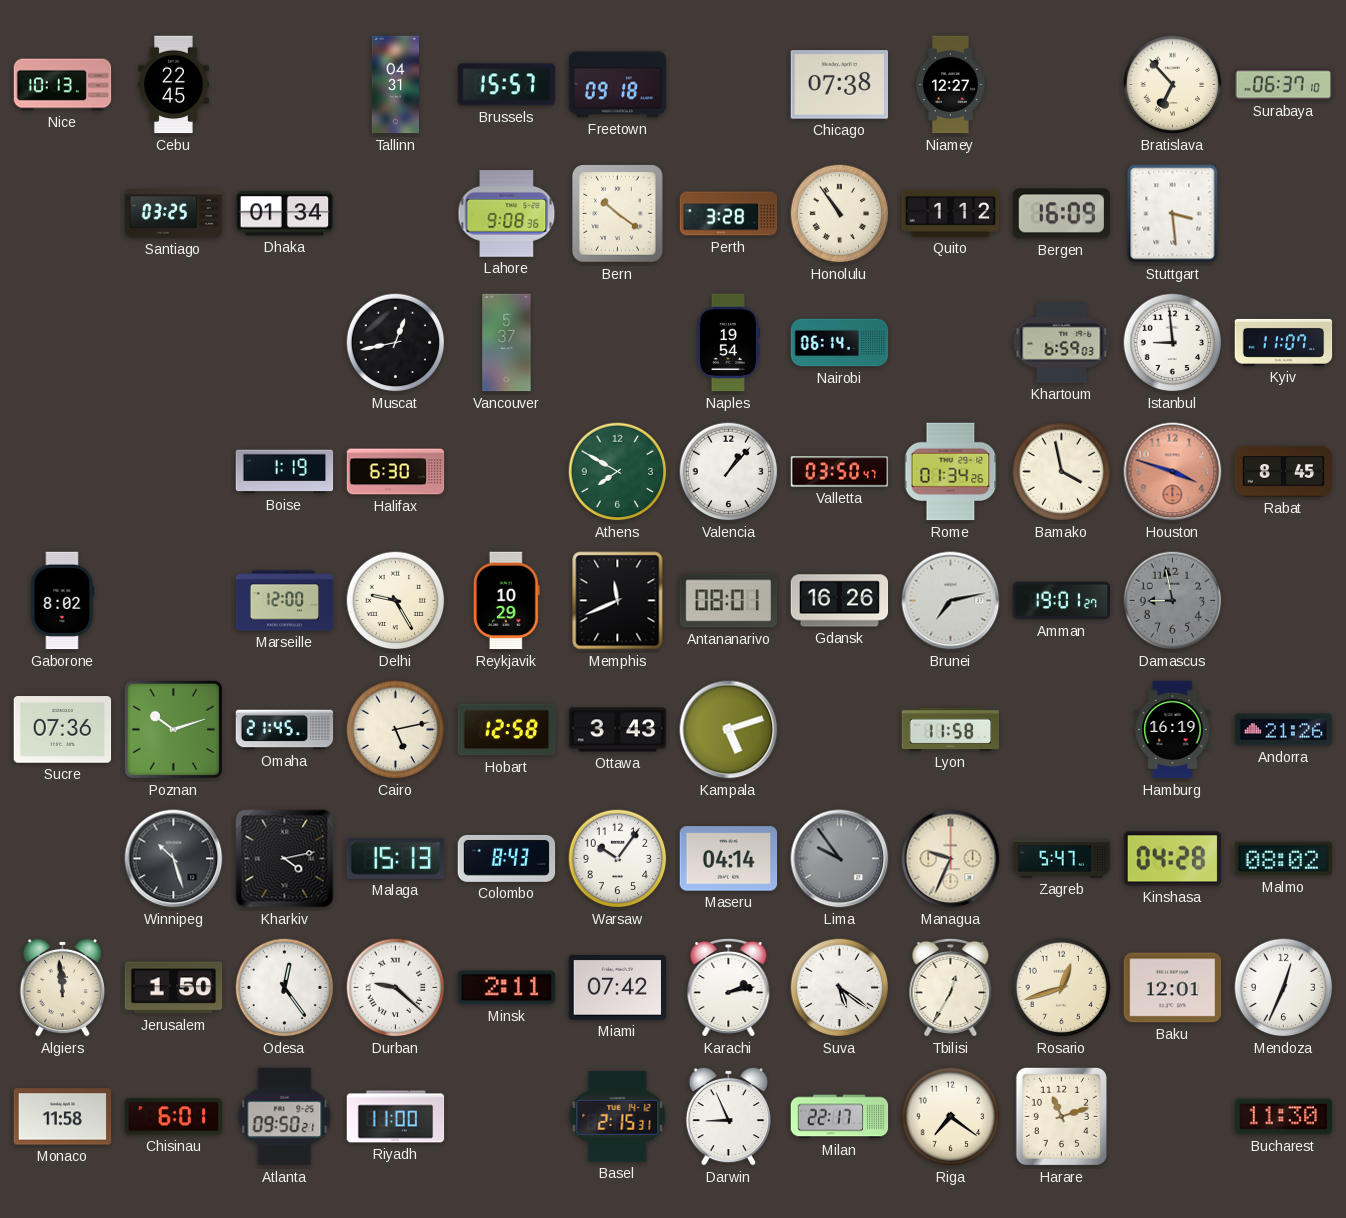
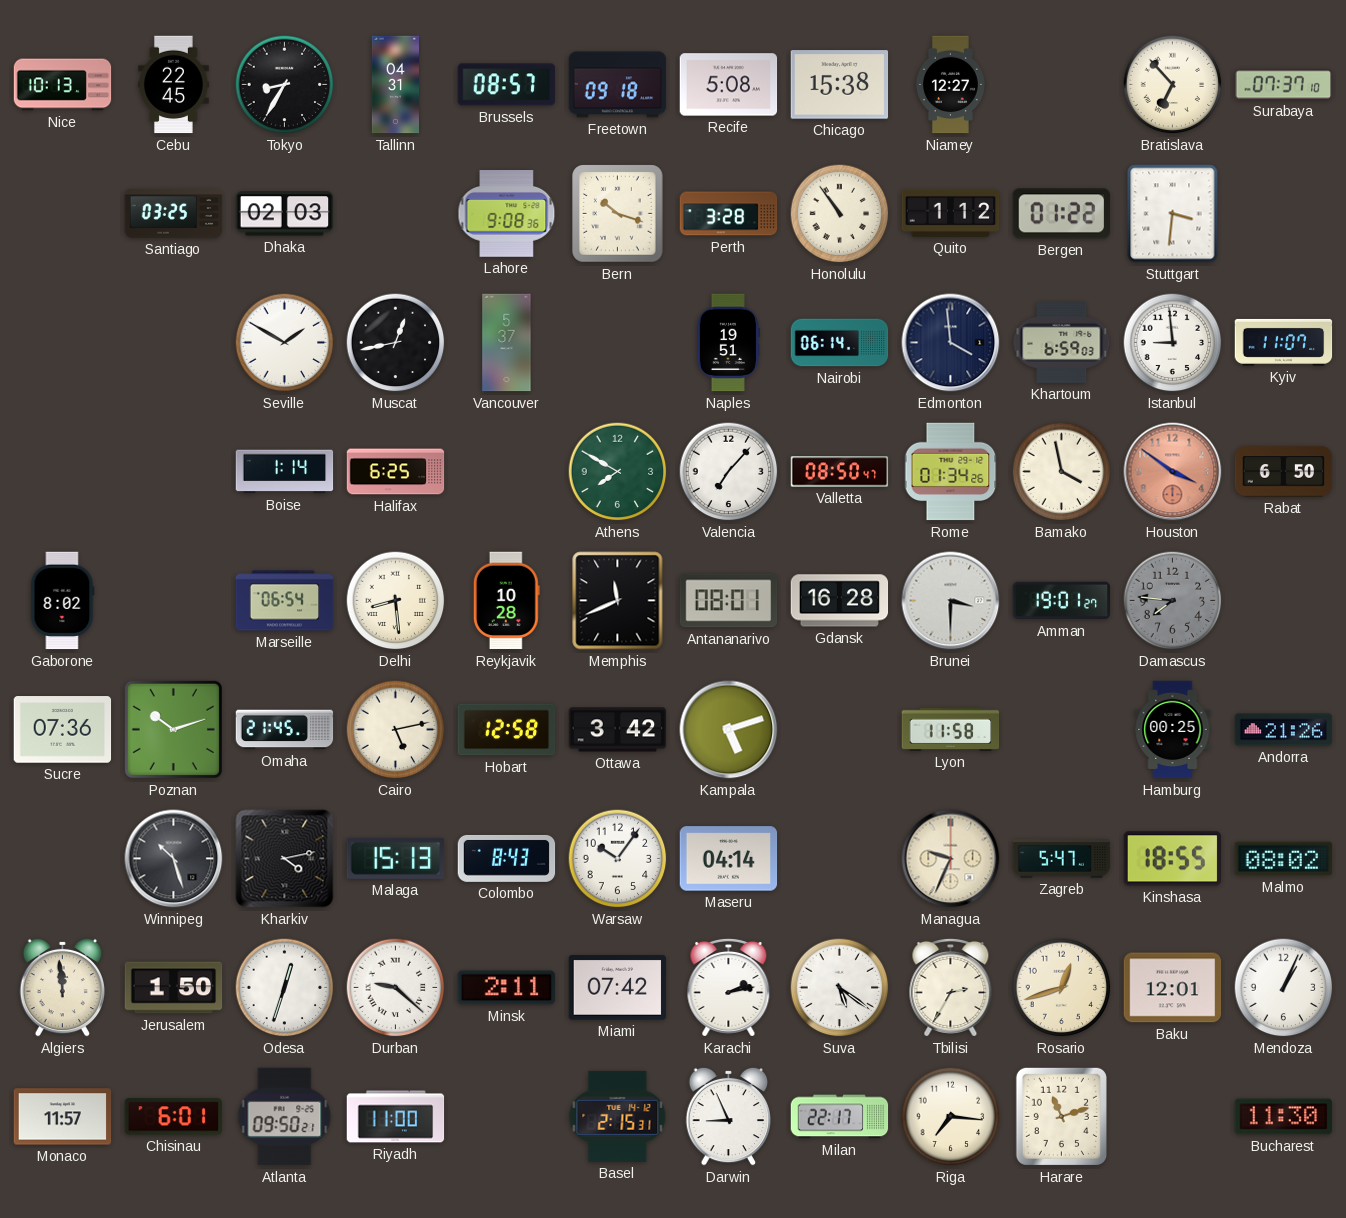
Tokyo: none -> 8:35 (285, 85)
Brussels: 15:57 -> 08:57 (507, 85)
Recife: none -> 5:08 (729, 85)
Chicago: 07:38 -> 15:38 (840, 85)
Surabaya: 06:37 -> 07:37 (1284, 85)
Dhaka: 01:34 -> 02:03 (285, 214)
Bern: 10:21 -> 10:18 (618, 214)
Bergen: 16:09 -> 01:22 (1061, 214)
Stuttgart: 3:29 -> 3:31 (1173, 214)
Seville: none -> 1:50 (285, 343)
Naples: 19:54 -> 19:51 (728, 343)
Edmonton: none -> 3:59 (951, 343)
Boise: 1:19 -> 1:14 (285, 472)
Halifax: 6:30 -> 6:25 (396, 472)
Valencia: 1:07 -> 7:07 (729, 472)
Valletta: 03:50 -> 08:50 (840, 472)
Houston: 3:48 -> 3:51 (1173, 472)
Rabat: 8:45 -> 6:50 (1284, 472)
Marseille: 12:00 -> 06:54 (285, 601)
Delhi: 9:25 -> 8:29 (396, 601)
Reykjavik: 10:29 -> 10:28 (506, 601)
Gdansk: 16:26 -> 16:28 (840, 601)
Brunei: 7:13 -> 3:30 (951, 601)
Damascus: 8:58 -> 7:46 (1173, 601)
Ottawa: 3:43 -> 3:42 (618, 730)
Hamburg: 16:19 -> 00:25 (1173, 730)
Lima: 9:54 -> none (840, 859)
Kinshasa: 04:28 -> 18:55 (1173, 859)
Odesa: 12:24 -> 12:33 (285, 988)
Tbilisi: 12:35 -> 2:35 (951, 987)
Mendoza: 12:34 -> 1:04 (1284, 988)
Monaco: 11:58 -> 11:57 (63, 1117)
Riga: 7:21 -> 7:16 (951, 1117)
